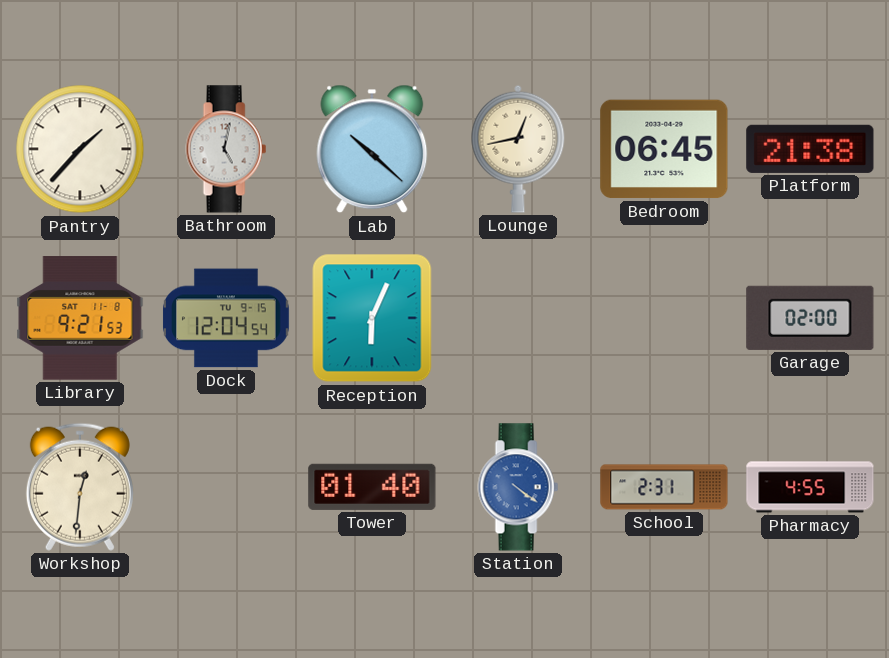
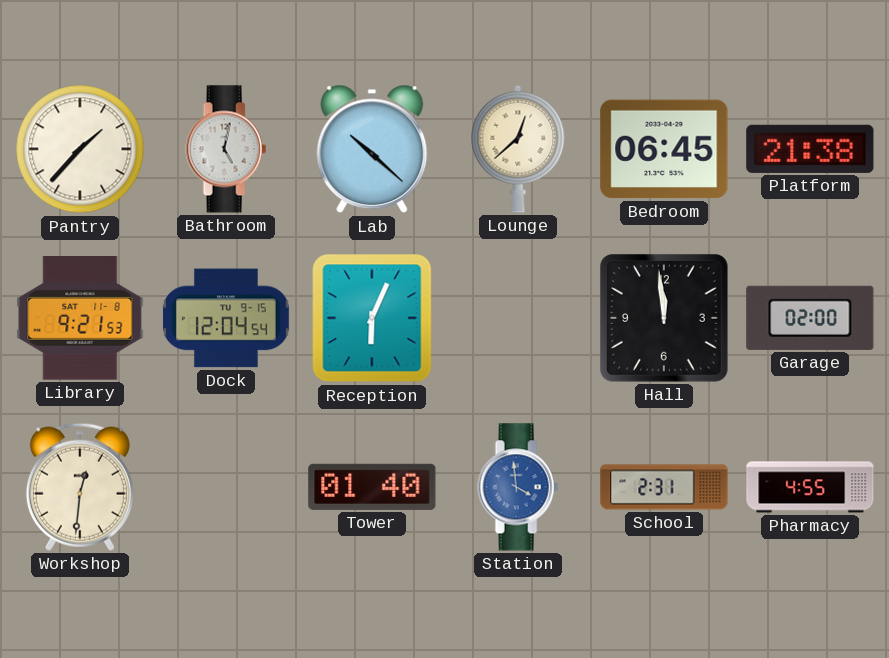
Lounge: 12:43 -> 12:38 (518, 149)
Hall: none -> 11:59 (664, 318)
Station: 4:21 -> 3:59 (518, 487)
